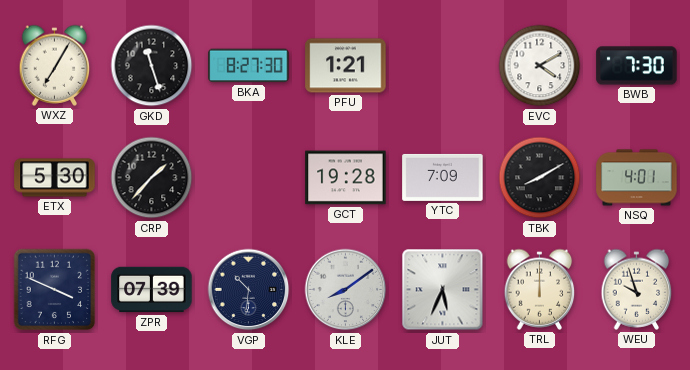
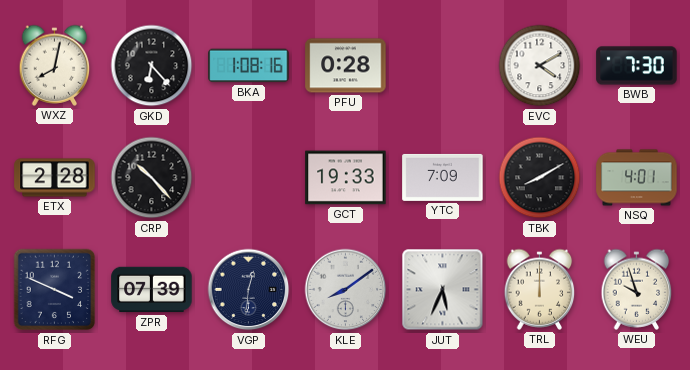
WXZ: 7:05 -> 8:02 (55, 65)
GKD: 11:27 -> 6:23 (152, 66)
BKA: 8:27 -> 1:08 (249, 66)
PFU: 1:21 -> 0:28 (346, 66)
ETX: 5:30 -> 2:28 (55, 178)
CRP: 1:37 -> 10:23 (152, 178)
GCT: 19:28 -> 19:33 (346, 178)
VGP: 10:31 -> 12:31 (249, 290)
